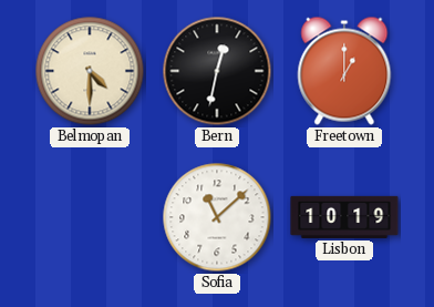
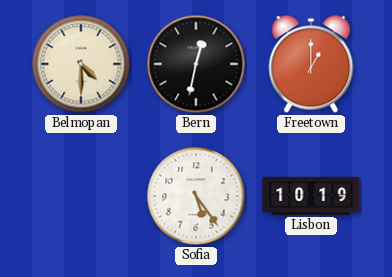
Sofia: 11:08 -> 5:24 (196, 196)
